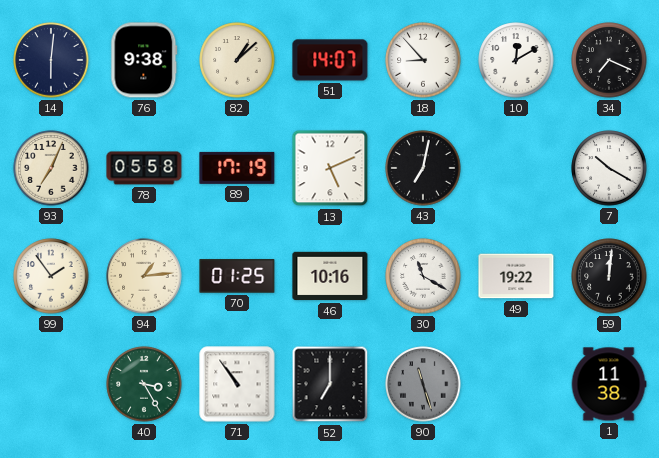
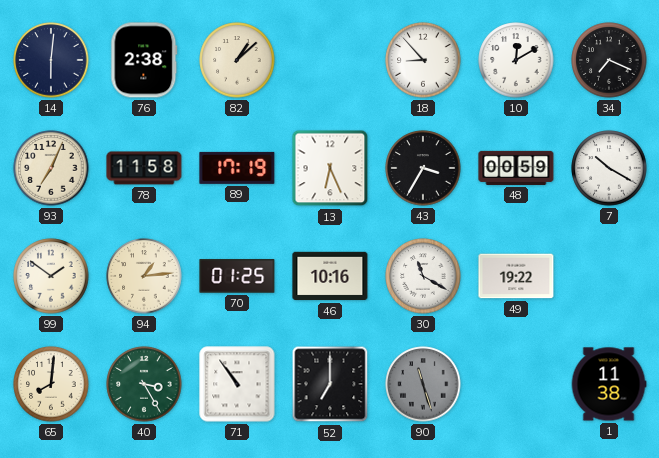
76: 9:38 -> 2:38 (144, 60)
51: 14:07 -> none (330, 60)
78: 05:58 -> 11:58 (144, 168)
13: 5:11 -> 6:26 (330, 168)
43: 7:02 -> 3:35 (423, 168)
48: none -> 00:59 (516, 168)
99: 1:54 -> 1:51 (51, 276)
59: 12:01 -> none (609, 276)
65: none -> 8:01 (51, 384)
